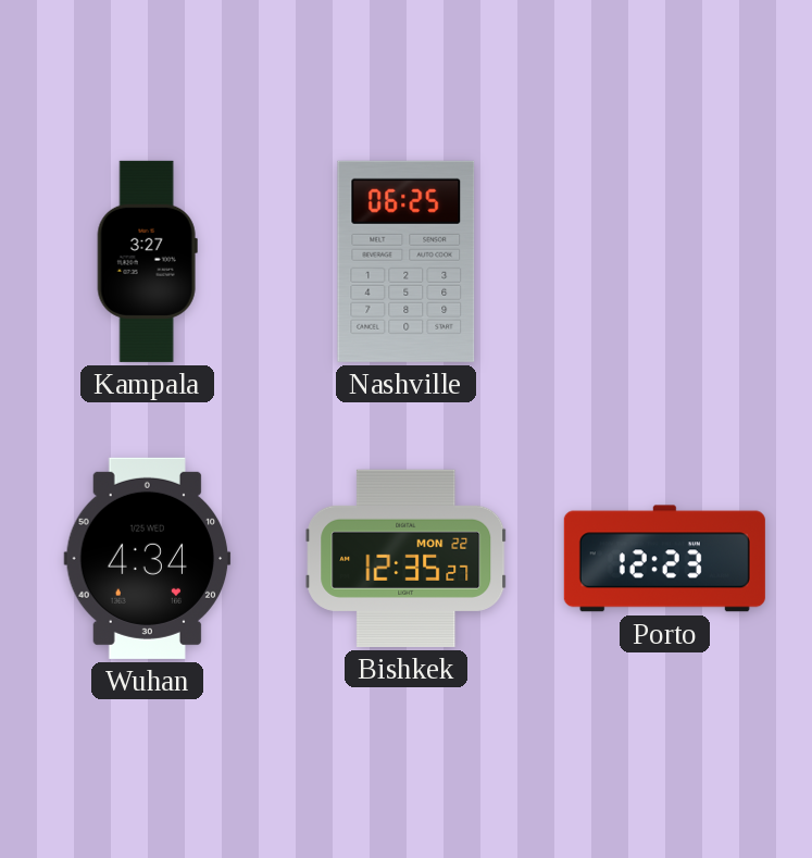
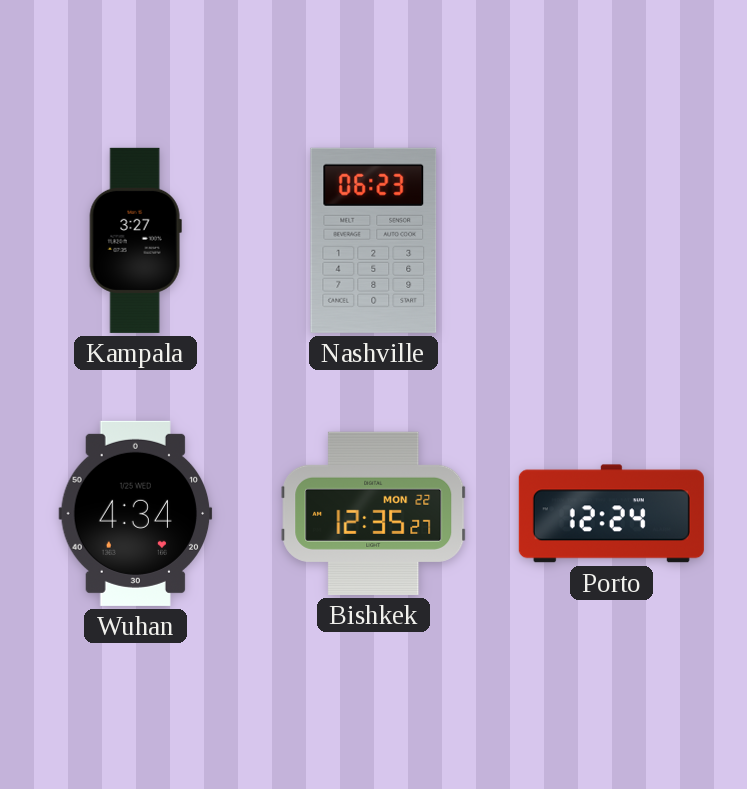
Nashville: 06:25 -> 06:23 (374, 240)
Porto: 12:23 -> 12:24 (611, 514)
